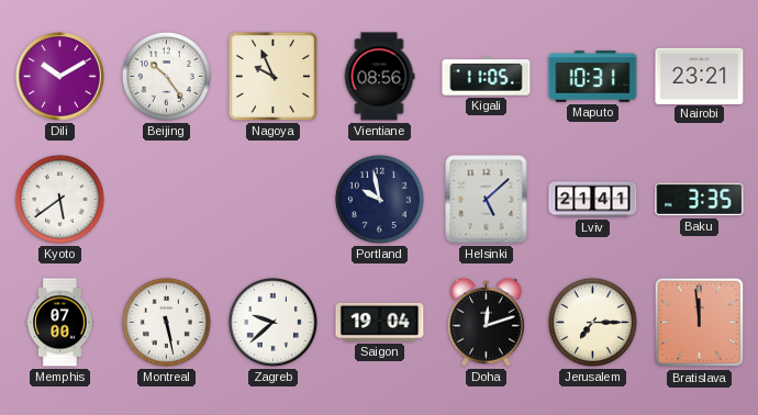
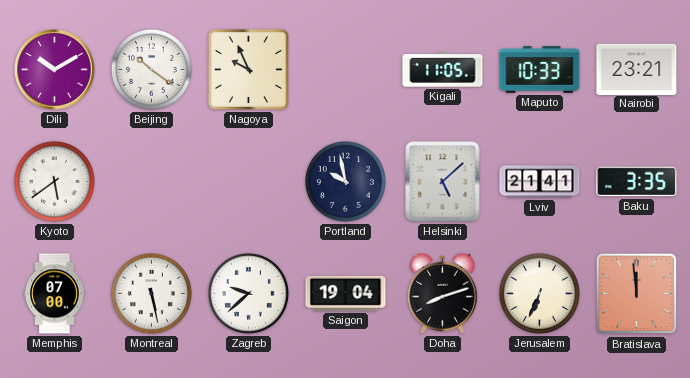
Beijing: 10:24 -> 10:21 (151, 69)
Vientiane: 08:56 -> none (379, 77)
Maputo: 10:31 -> 10:33 (540, 70)
Doha: 12:12 -> 8:12 (443, 293)
Jerusalem: 7:15 -> 6:34 (539, 293)
